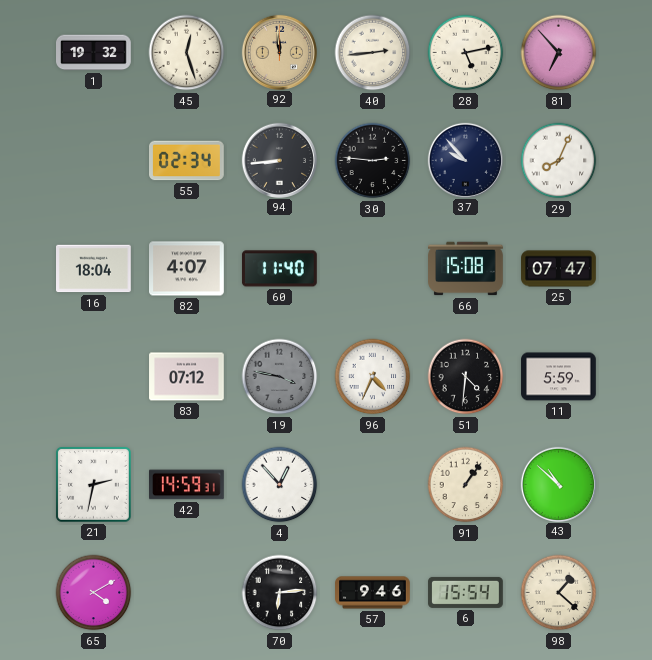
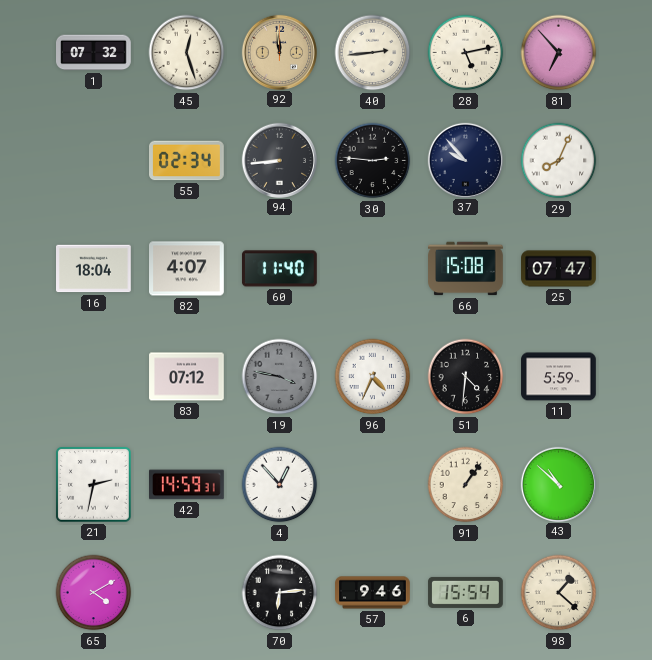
1: 19:32 -> 07:32 (94, 53)
